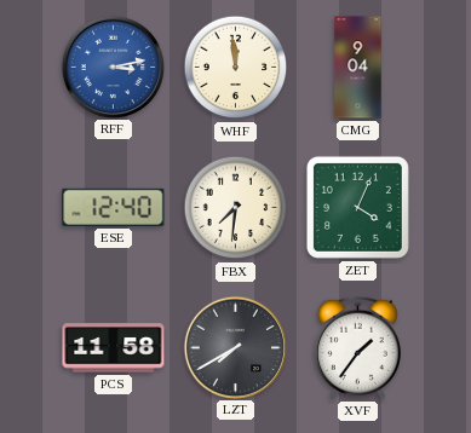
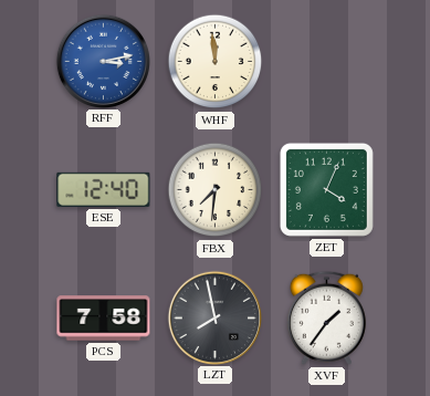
CMG: 9:04 -> none (358, 68)
PCS: 11:58 -> 7:58 (104, 319)
LZT: 7:40 -> 7:58 (214, 317)
